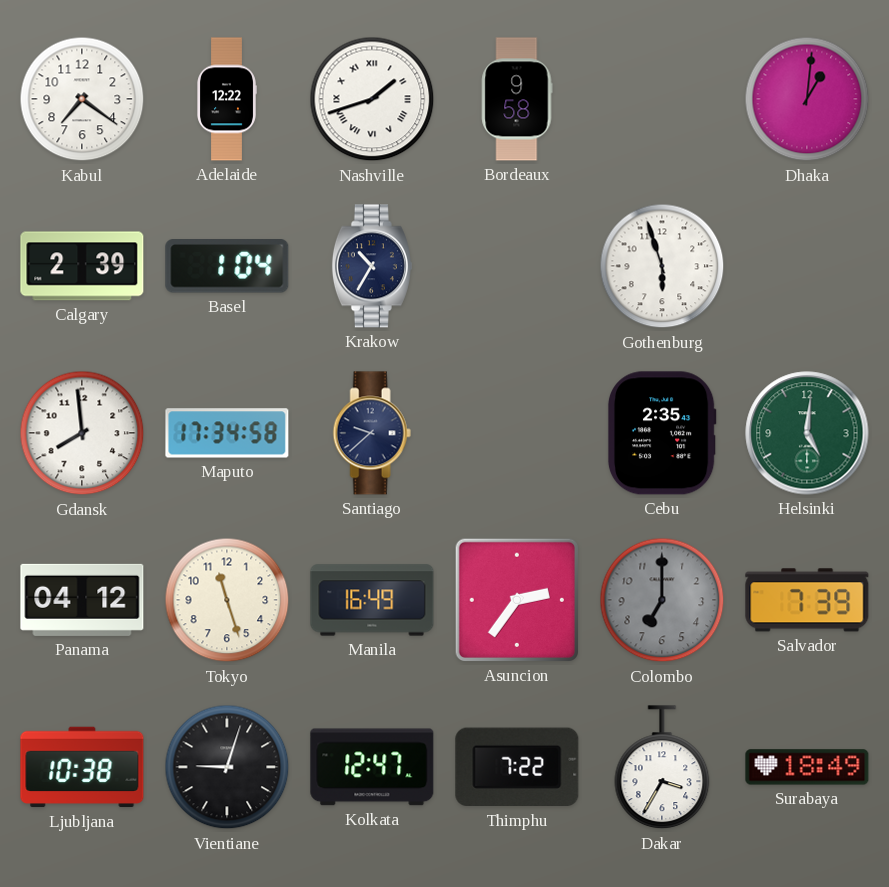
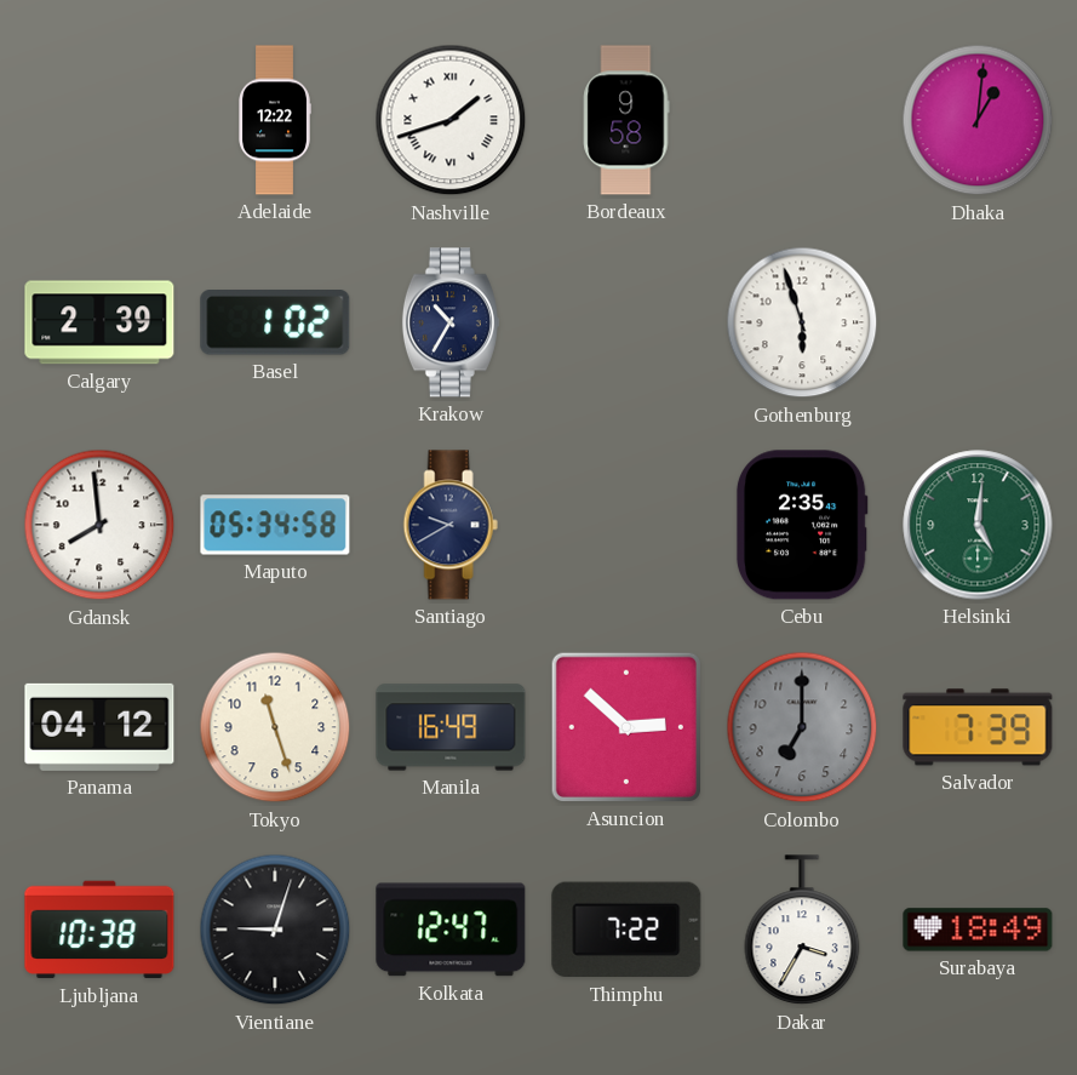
Kabul: 7:21 -> none (82, 99)
Basel: 1:04 -> 1:02 (275, 322)
Maputo: 17:34 -> 05:34 (275, 525)
Santiago: 9:38 -> 9:40 (451, 525)
Asuncion: 2:36 -> 2:52 (626, 727)
